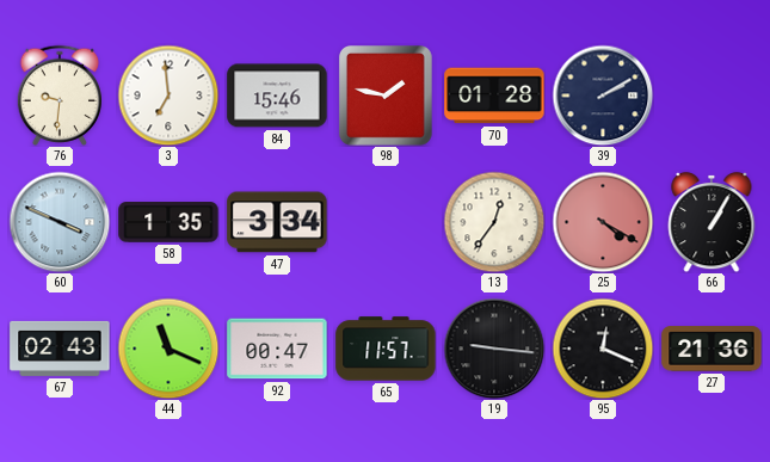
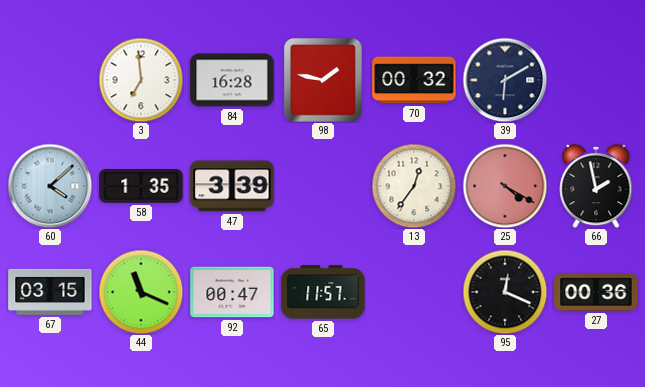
76: 9:31 -> none (58, 96)
84: 15:46 -> 16:28 (232, 80)
70: 01:28 -> 00:32 (414, 80)
39: 2:10 -> 6:10 (505, 80)
60: 3:49 -> 4:08 (50, 186)
47: 3:34 -> 3:39 (232, 186)
66: 1:05 -> 1:58 (596, 186)
67: 02:43 -> 03:15 (50, 292)
19: 9:16 -> none (494, 349)
27: 21:36 -> 00:36 (596, 292)
